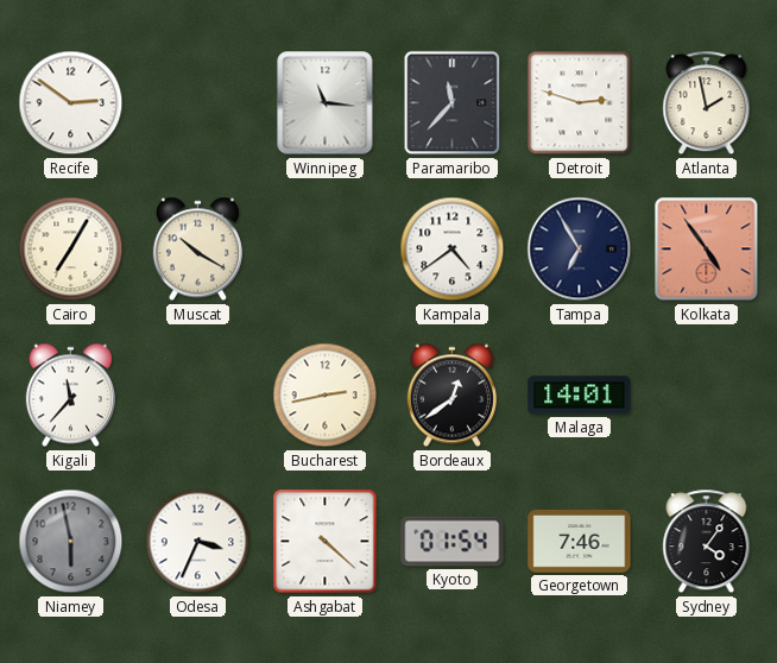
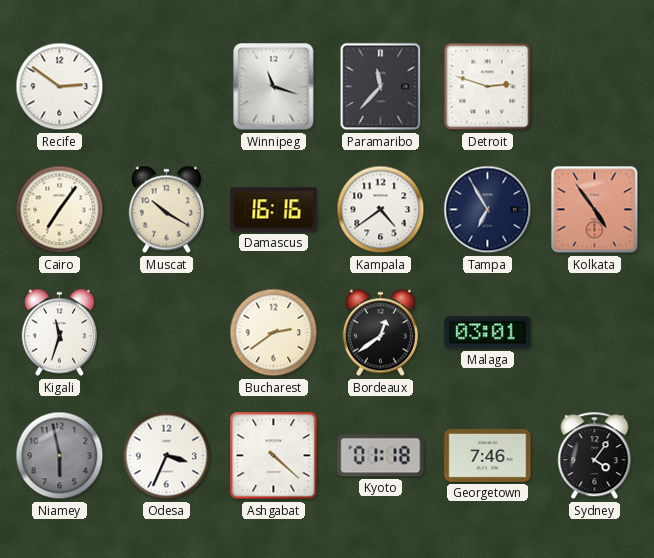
Winnipeg: 11:16 -> 11:18 (274, 87)
Atlanta: 1:58 -> none (707, 103)
Cairo: 7:05 -> 7:06 (60, 210)
Damascus: none -> 16:16 (274, 210)
Kigali: 11:37 -> 11:33 (59, 333)
Bucharest: 2:43 -> 2:39 (274, 333)
Malaga: 14:01 -> 03:01 (488, 333)
Kyoto: 01:54 -> 01:18 (381, 456)
